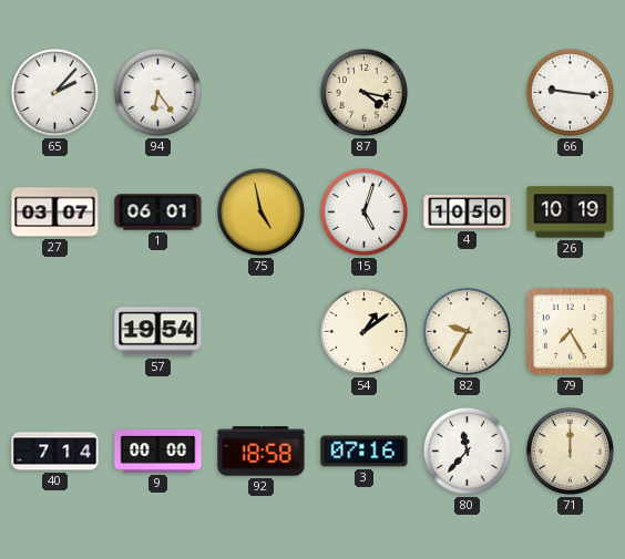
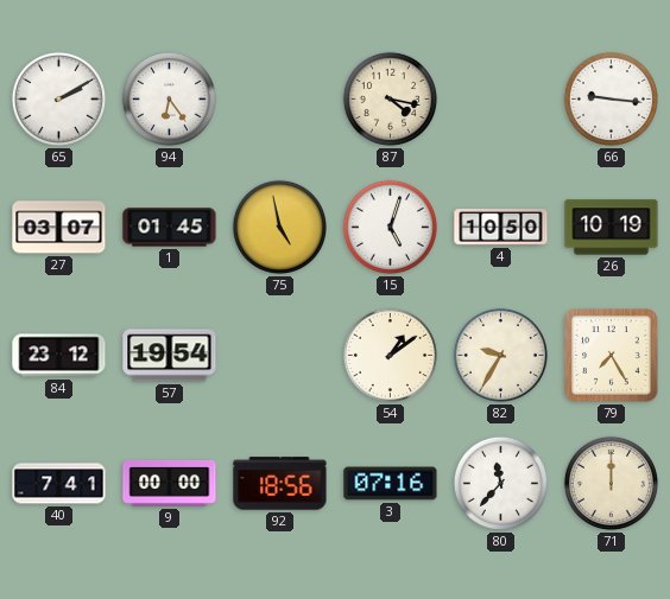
65: 2:07 -> 2:10 (58, 98)
1: 06:01 -> 01:45 (170, 228)
84: none -> 23:12 (59, 356)
40: 7:14 -> 7:41 (59, 484)
92: 18:58 -> 18:56 (280, 484)
